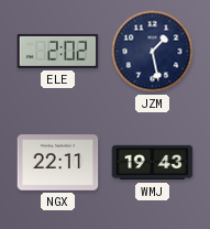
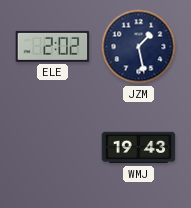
NGX: 22:11 -> none (58, 163)
